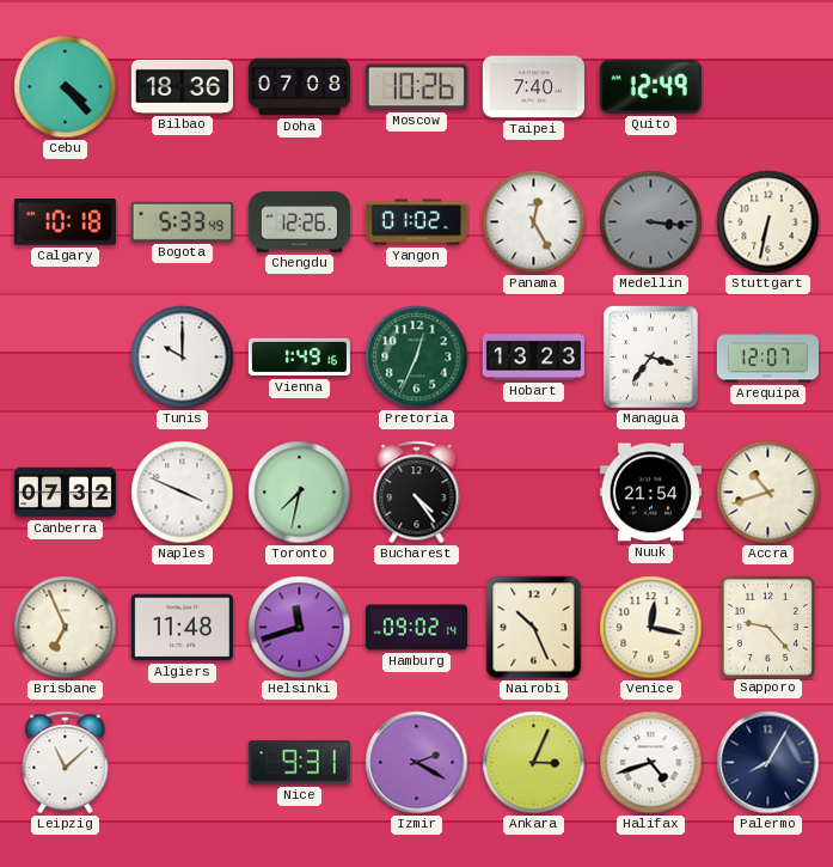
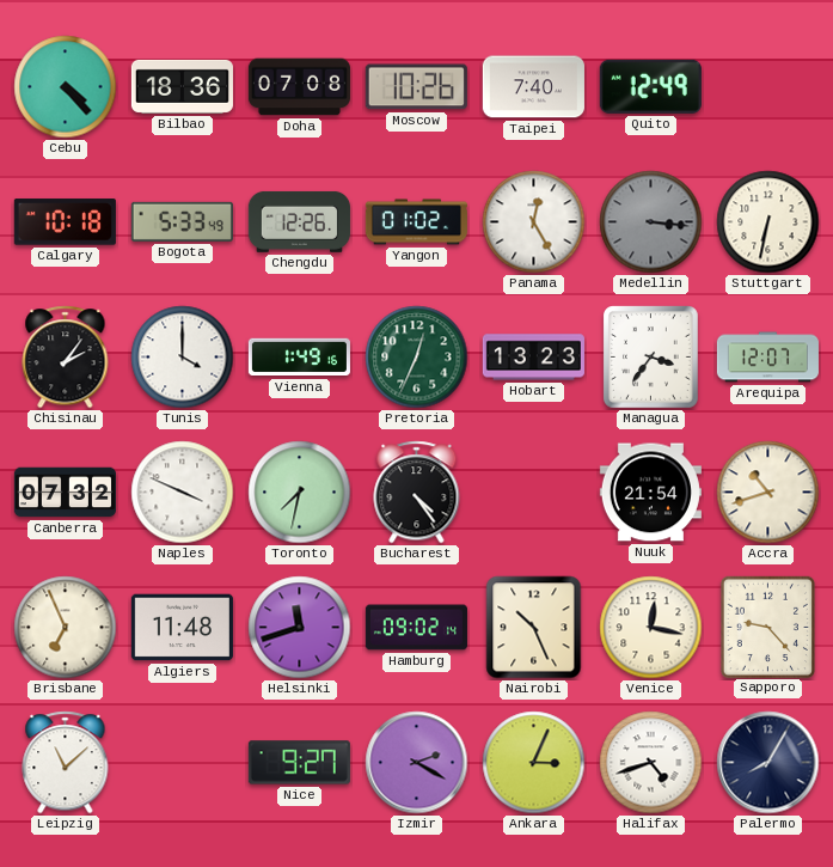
Chisinau: none -> 2:06 (66, 358)
Tunis: 10:00 -> 4:00 (183, 358)
Nice: 9:31 -> 9:27 (299, 763)
